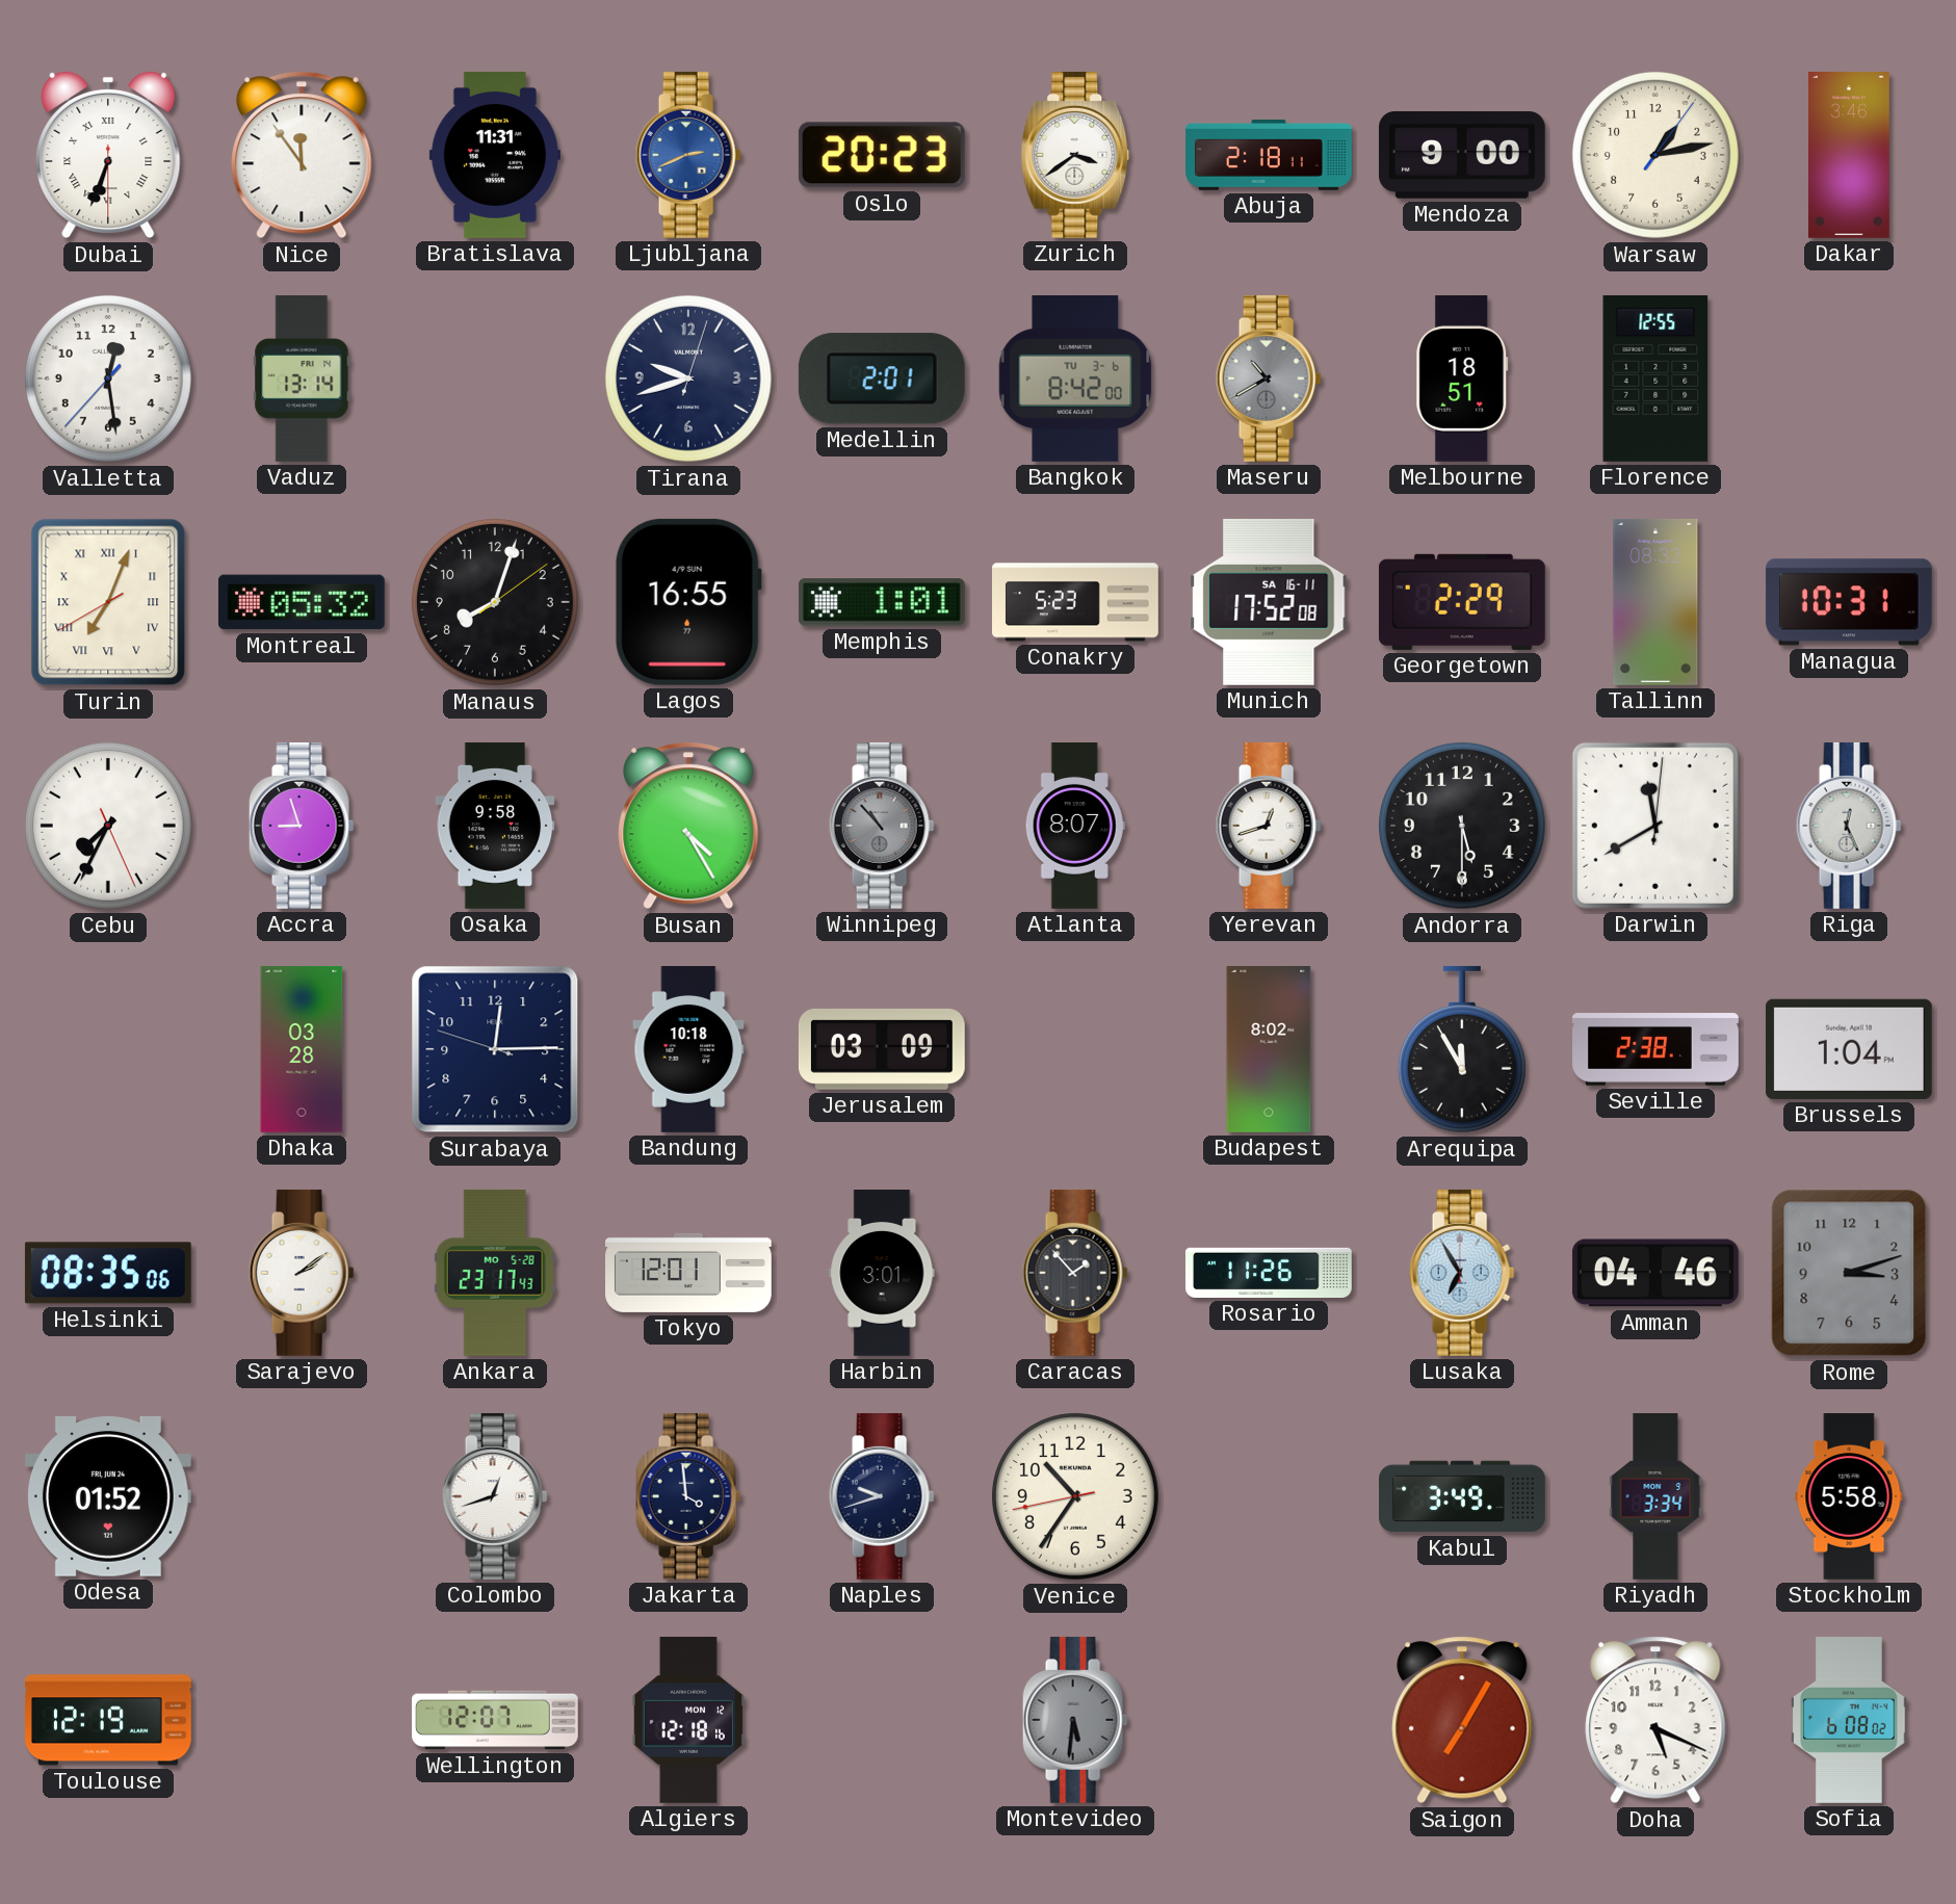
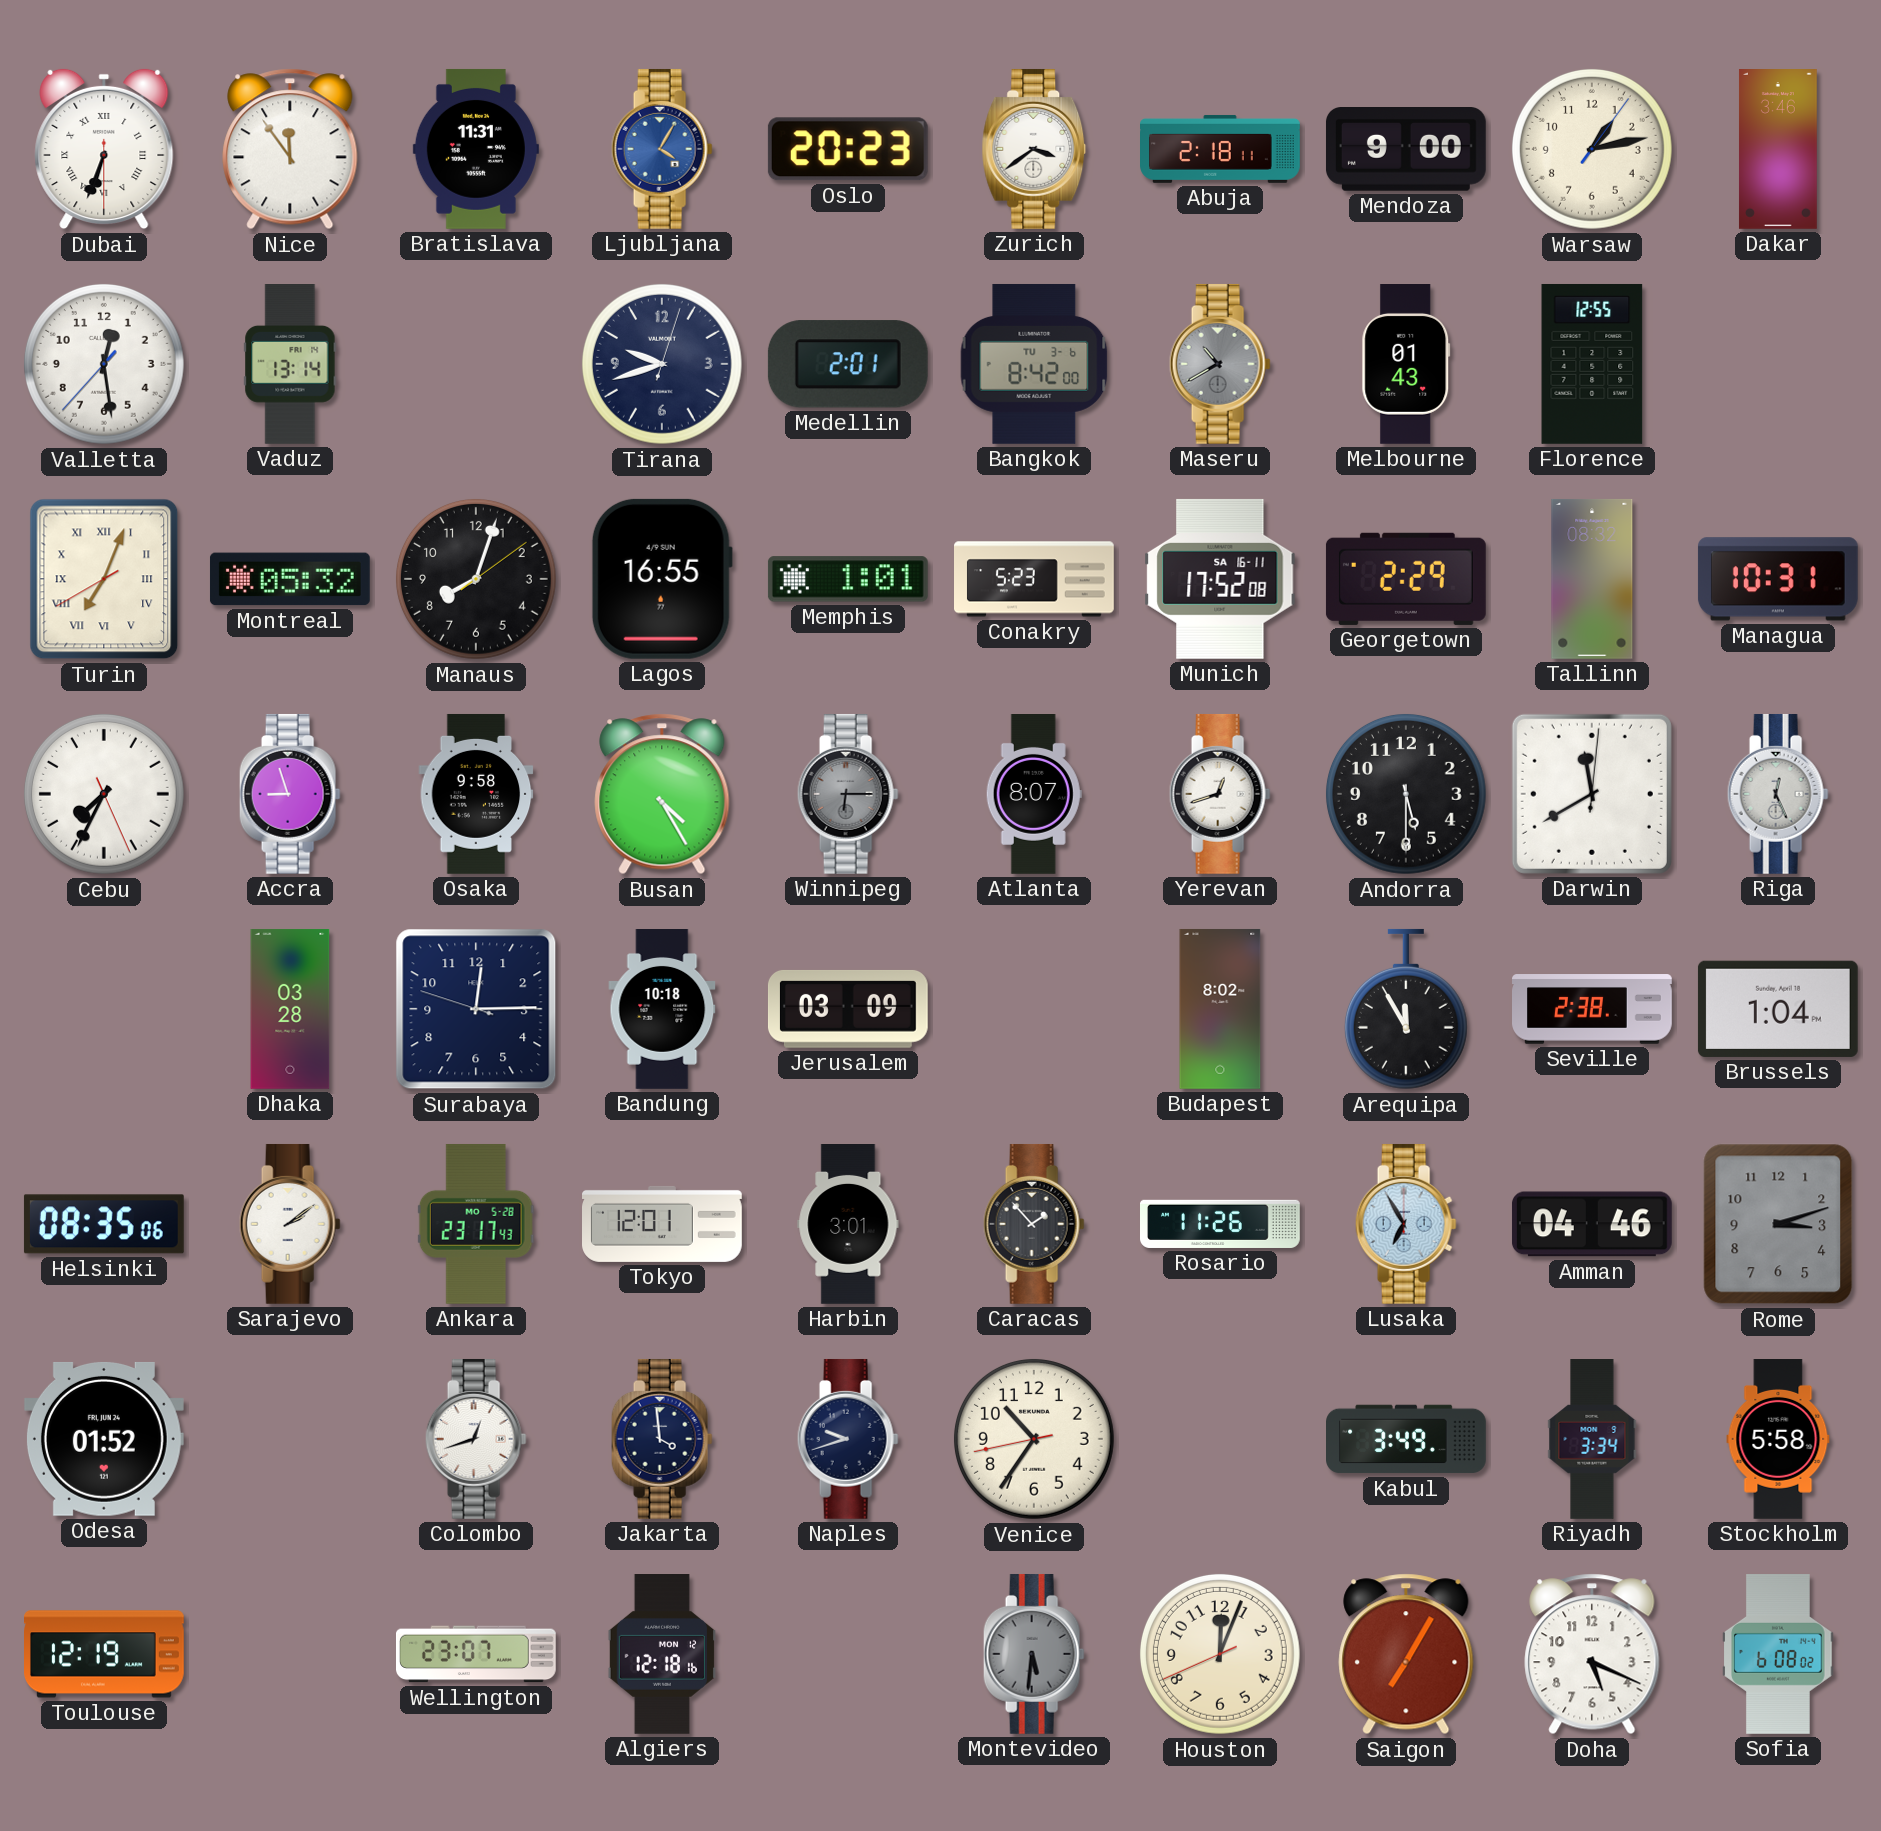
Ljubljana: 2:41 -> 4:05 (662, 149)
Melbourne: 18:51 -> 01:43 (1406, 365)
Winnipeg: 10:53 -> 6:15 (848, 794)
Wellington: 12:07 -> 23:07 (477, 1654)
Houston: none -> 12:03 (1220, 1654)
